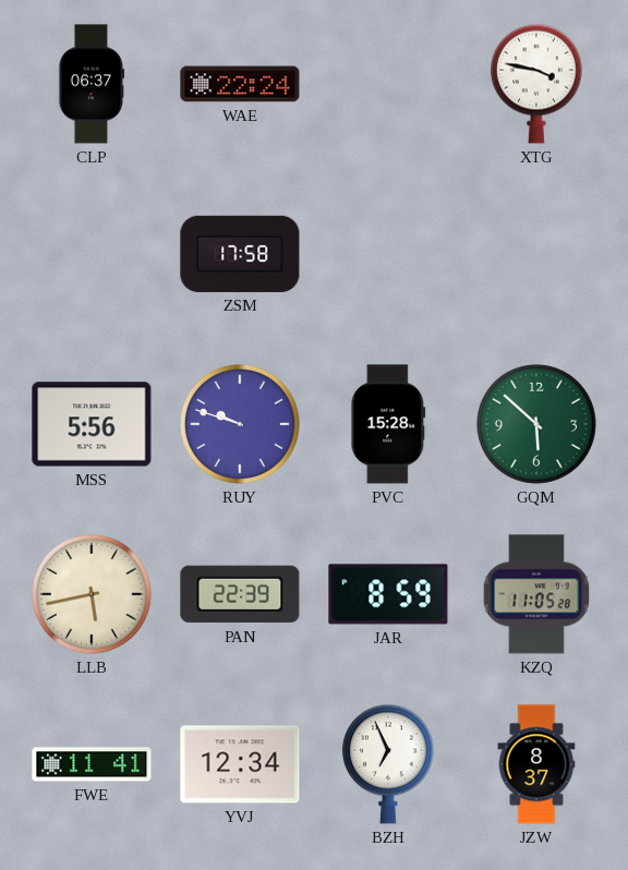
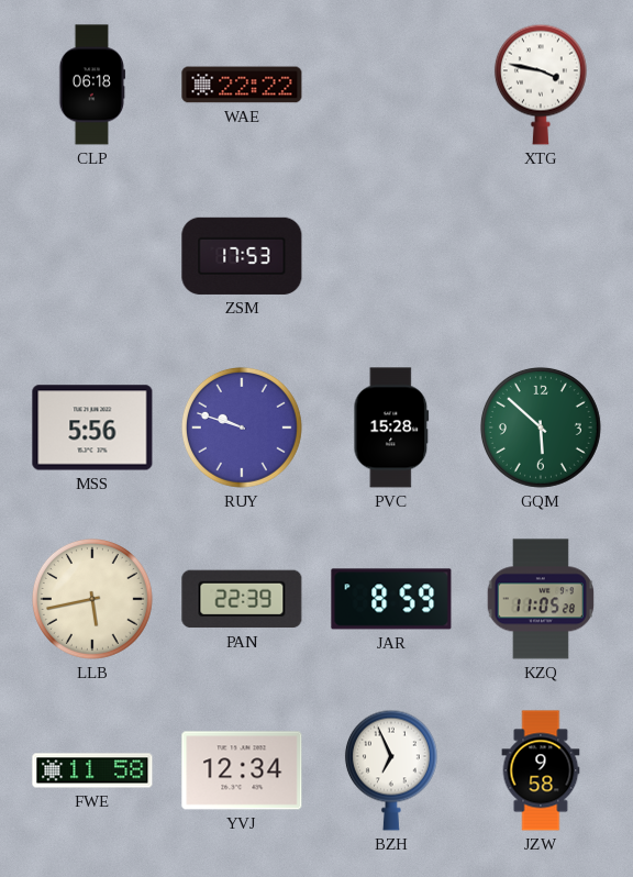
CLP: 06:37 -> 06:18 (92, 85)
WAE: 22:24 -> 22:22 (242, 85)
ZSM: 17:58 -> 17:53 (242, 256)
FWE: 11:41 -> 11:58 (92, 770)
JZW: 8:37 -> 9:58 (541, 770)
